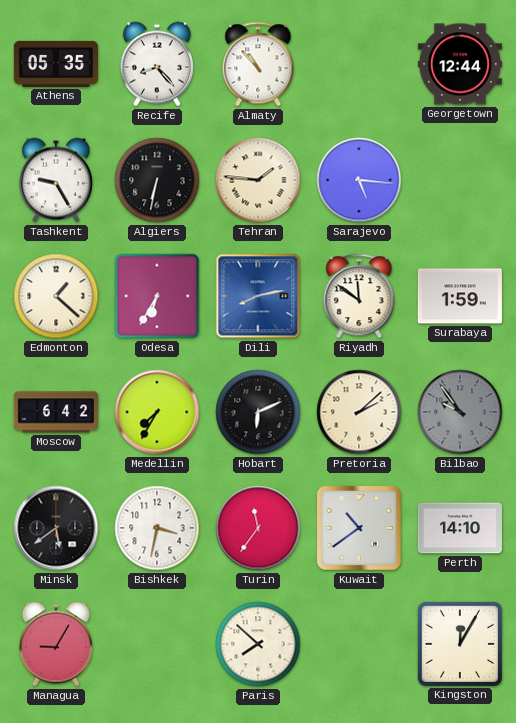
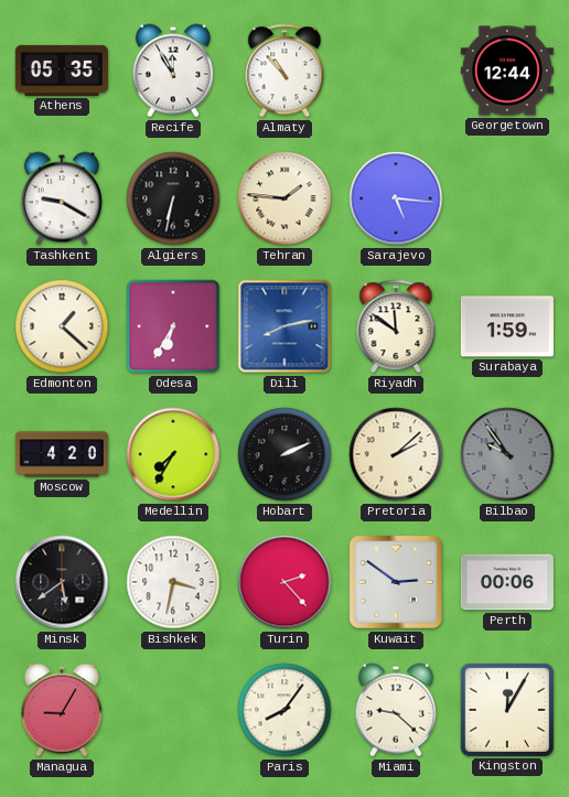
Recife: 8:23 -> 11:55 (173, 71)
Tashkent: 9:25 -> 9:20 (62, 198)
Moscow: 6:42 -> 4:20 (62, 454)
Hobart: 6:11 -> 2:11 (284, 454)
Turin: 11:36 -> 2:23 (284, 582)
Kuwait: 10:39 -> 2:51 (396, 582)
Perth: 14:10 -> 00:06 (507, 582)
Paris: 7:52 -> 8:06 (284, 710)
Miami: none -> 9:22 (396, 710)
